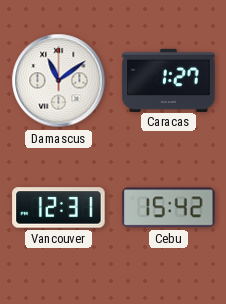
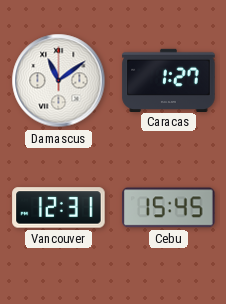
Cebu: 15:42 -> 15:45 (169, 208)
